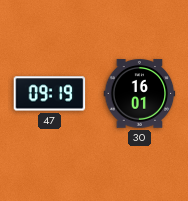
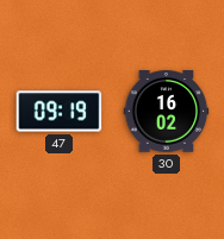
30: 16:01 -> 16:02 (167, 112)
